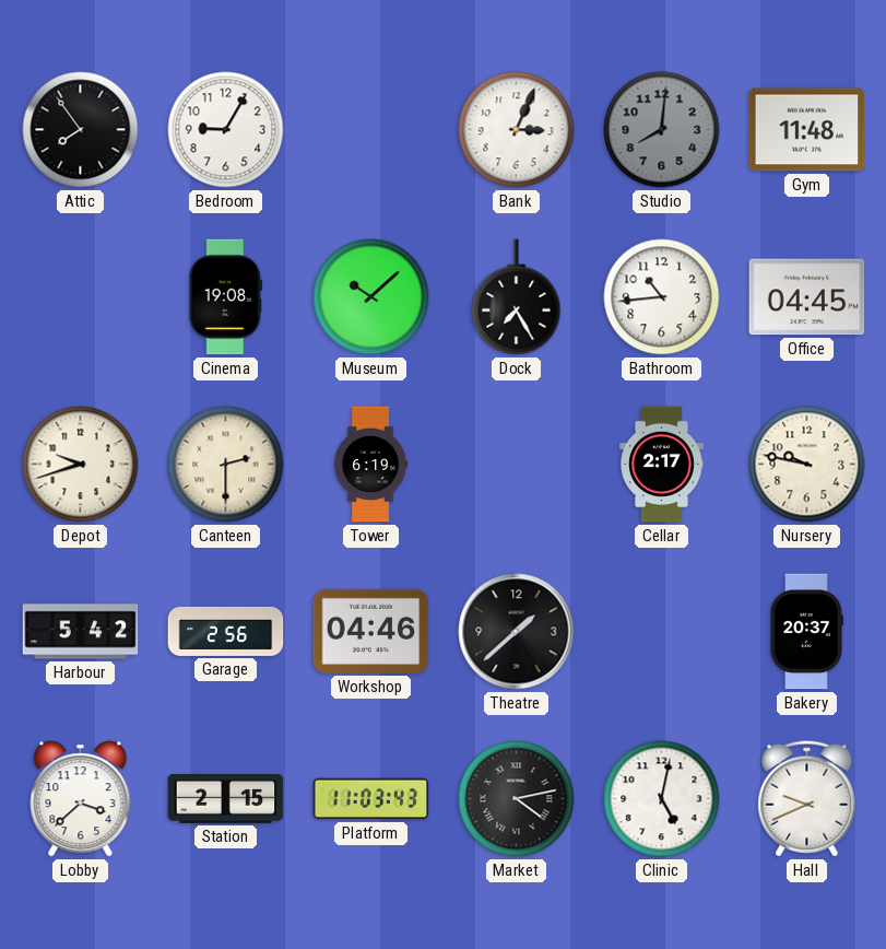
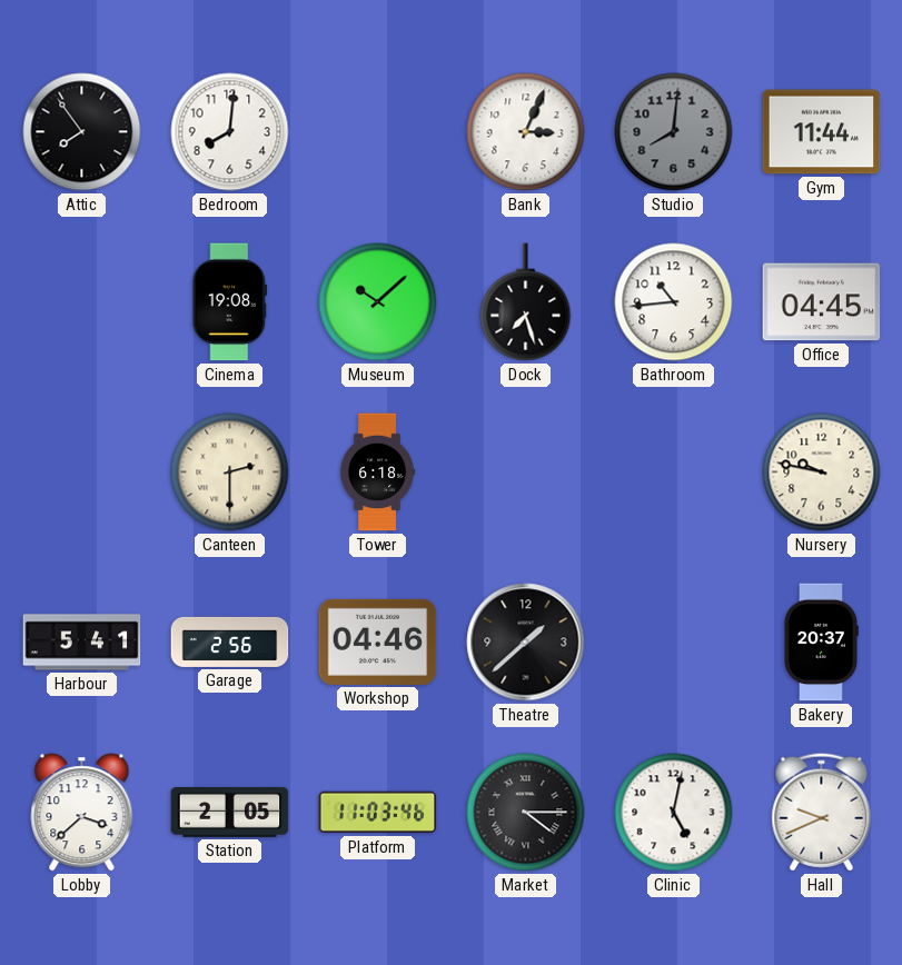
Bedroom: 9:05 -> 8:01 (230, 132)
Gym: 11:48 -> 11:44 (822, 132)
Dock: 7:25 -> 7:27 (526, 302)
Depot: 9:42 -> none (81, 465)
Tower: 6:19 -> 6:18 (377, 472)
Cellar: 2:17 -> none (662, 465)
Harbour: 5:42 -> 5:41 (82, 643)
Station: 2:15 -> 2:05 (230, 812)
Platform: 11:03:43 -> 11:03:46 (378, 813)
Market: 4:13 -> 4:15 (526, 813)
